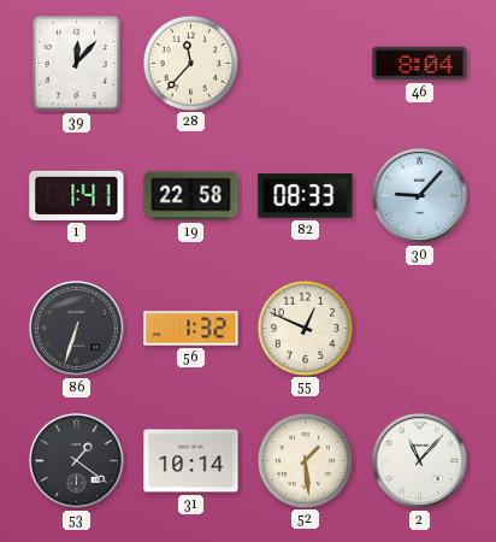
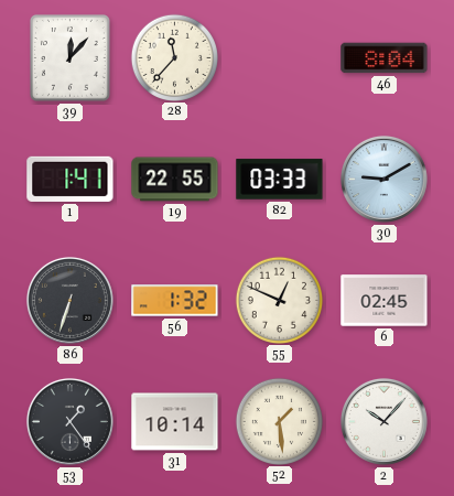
19: 22:58 -> 22:55 (175, 180)
82: 08:33 -> 03:33 (280, 180)
30: 9:07 -> 9:10 (383, 179)
6: none -> 02:45 (385, 301)
53: 1:21 -> 1:24 (69, 421)
2: 11:07 -> 10:07 (383, 421)
